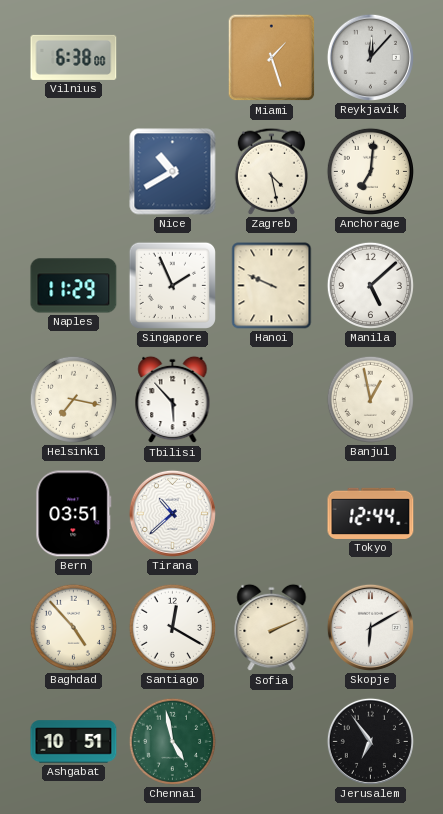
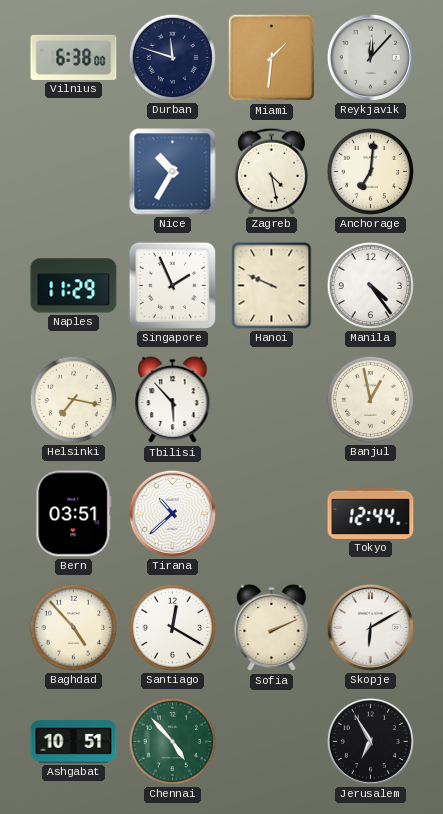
Durban: none -> 11:48 (172, 57)
Miami: 1:27 -> 1:31 (272, 58)
Nice: 10:40 -> 10:35 (173, 172)
Manila: 5:08 -> 4:24 (370, 285)
Chennai: 4:58 -> 4:53 (172, 741)
Jerusalem: 6:54 -> 6:55 (370, 741)
